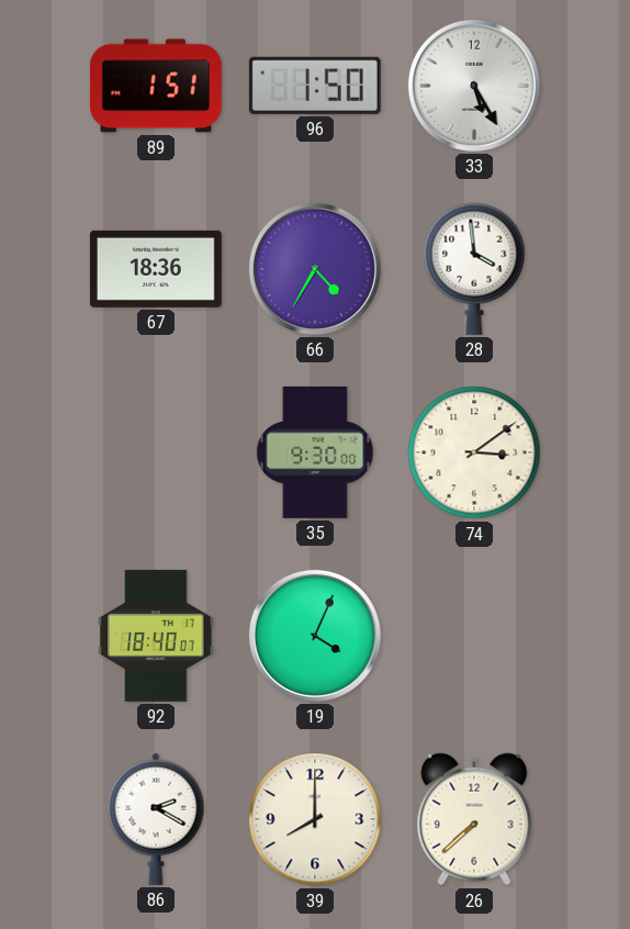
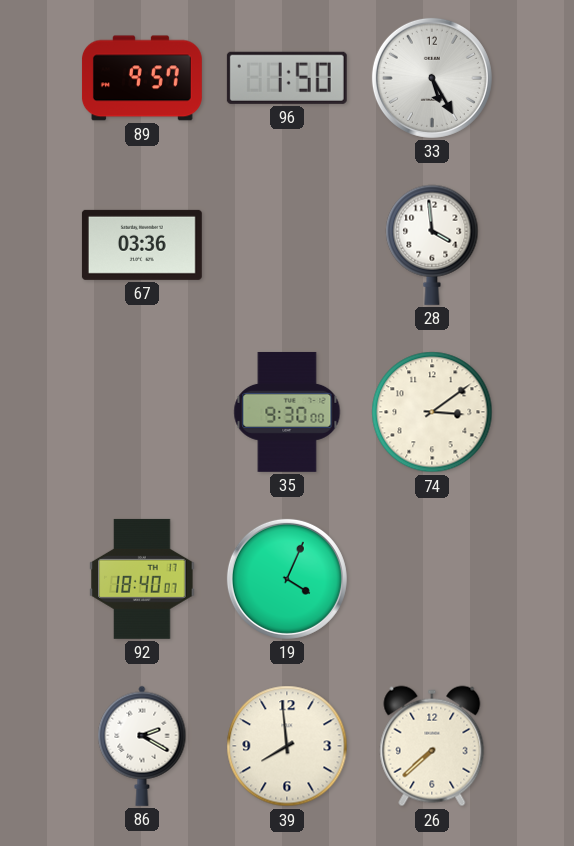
89: 1:51 -> 9:57 (142, 78)
67: 18:36 -> 03:36 (142, 245)
66: 4:35 -> none (315, 269)
39: 8:00 -> 7:59 (287, 746)
